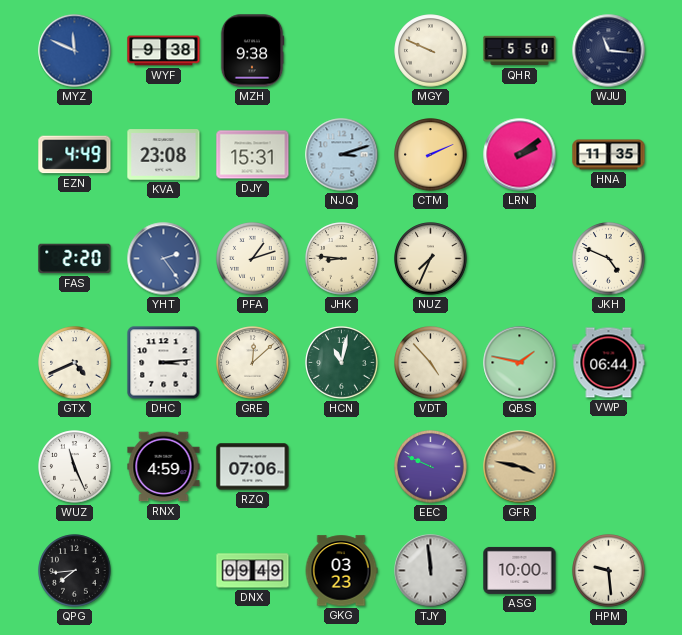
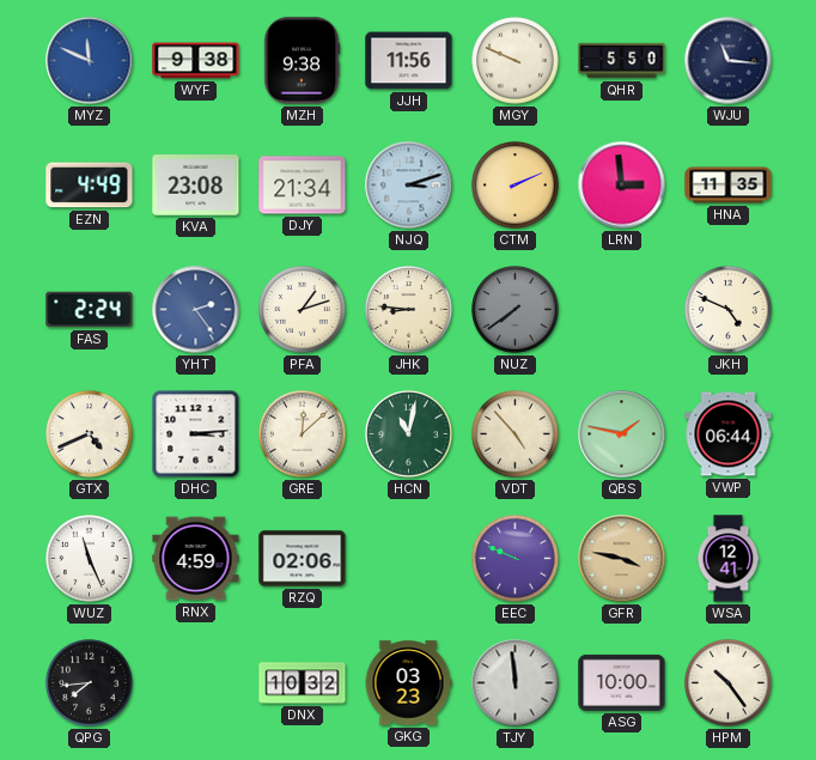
JJH: none -> 11:56 (409, 61)
DJY: 15:31 -> 21:34 (303, 186)
LRN: 2:09 -> 2:59 (622, 186)
FAS: 2:20 -> 2:24 (90, 310)
NUZ: 7:34 -> 7:39 (516, 310)
NUZ dial: cream -> grey (516, 310)
RZQ: 07:06 -> 02:06 (303, 559)
WSA: none -> 12:41 (729, 559)
DNX: 09:49 -> 10:32 (303, 683)
HPM: 9:29 -> 10:24 (729, 683)
